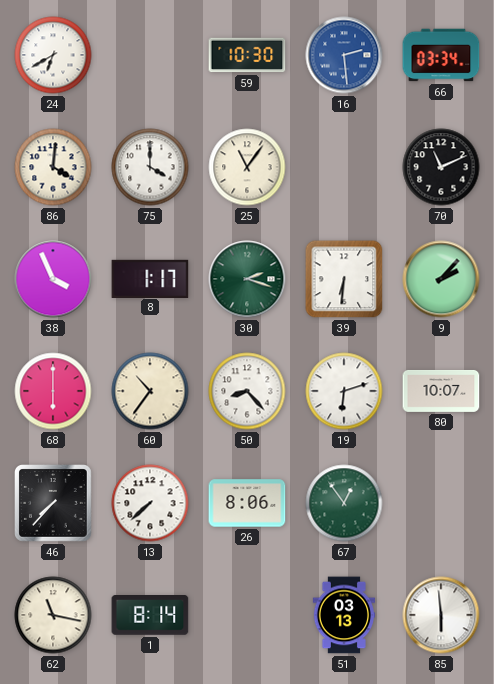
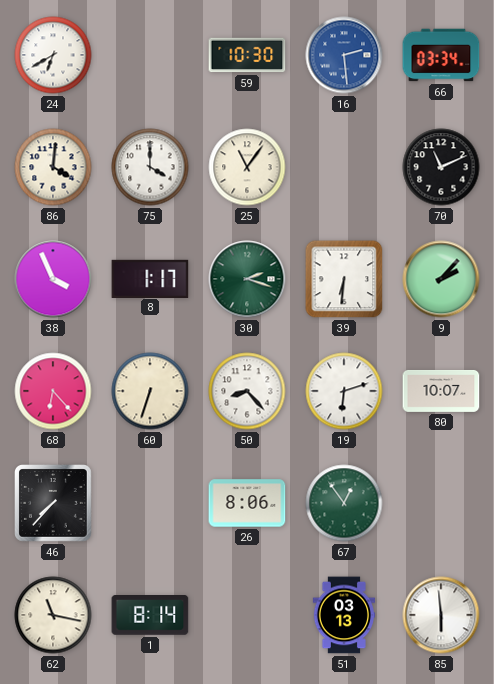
68: 6:00 -> 6:23 (53, 391)
60: 10:36 -> 6:33 (150, 391)
13: 7:38 -> none (150, 503)
